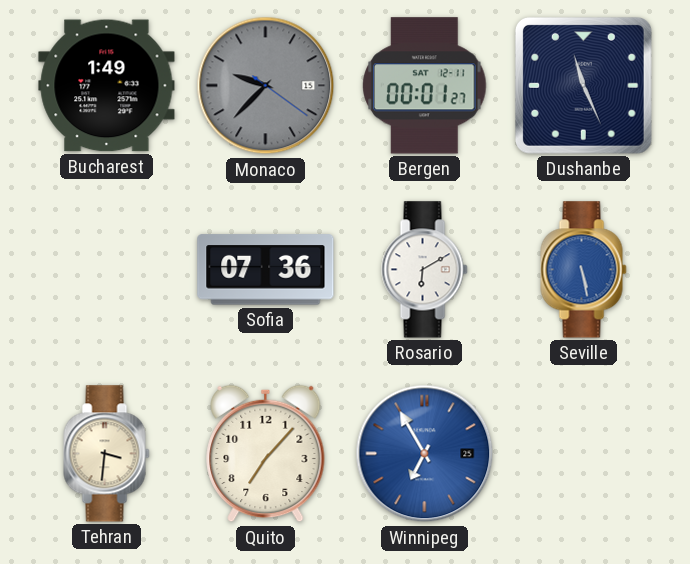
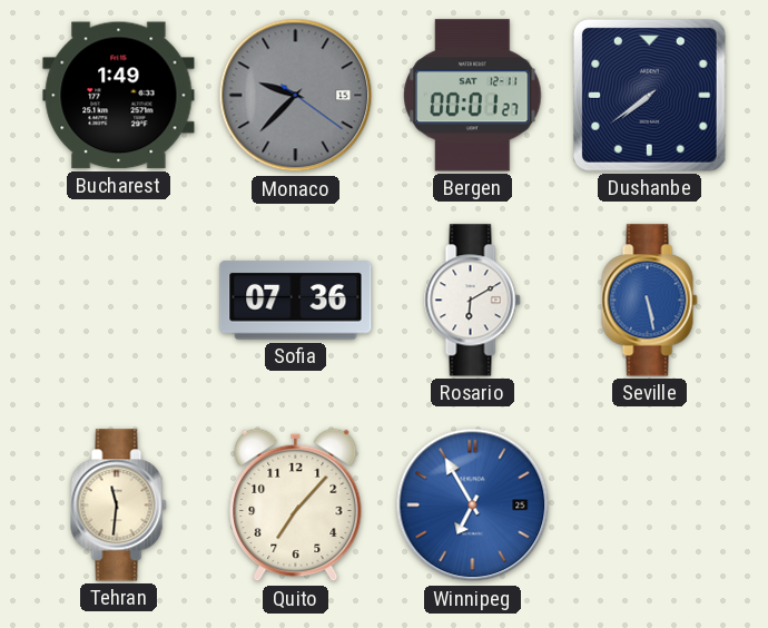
Dushanbe: 11:26 -> 7:39 (649, 95)
Tehran: 3:31 -> 11:31 (119, 506)
